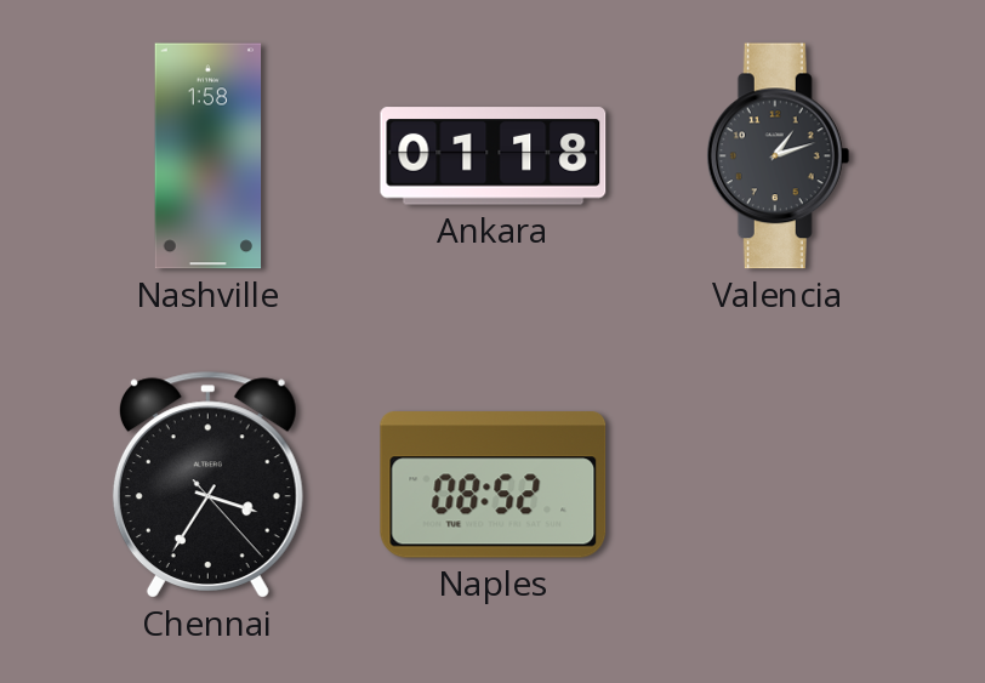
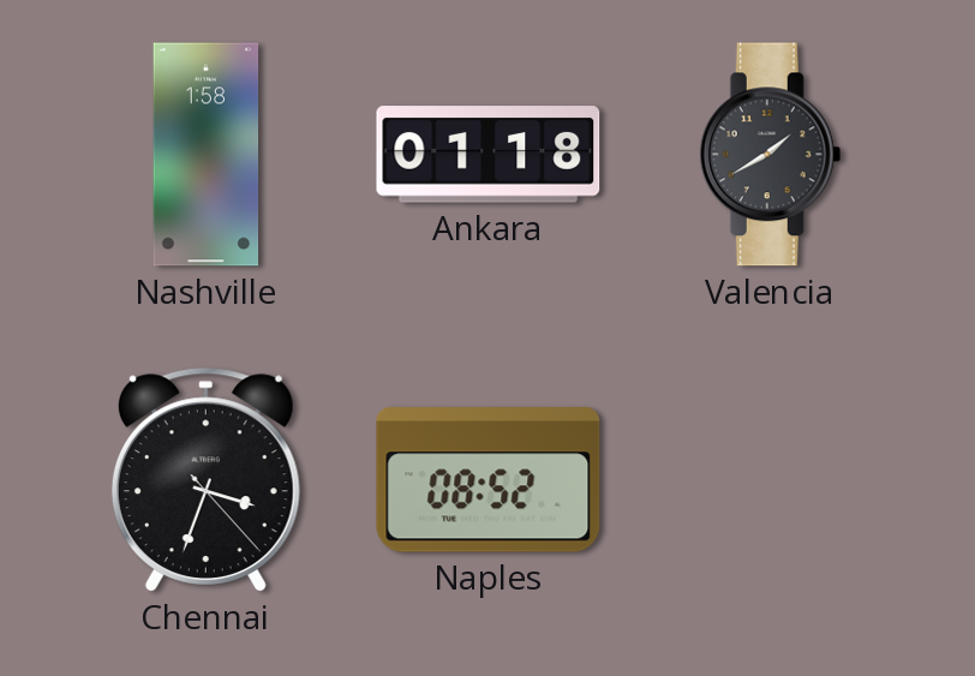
Valencia: 1:12 -> 1:40 (771, 155)
Chennai: 3:35 -> 3:33 (205, 480)
